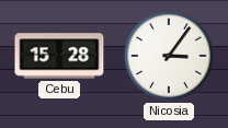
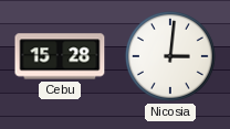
Nicosia: 3:06 -> 3:01 (170, 56)
